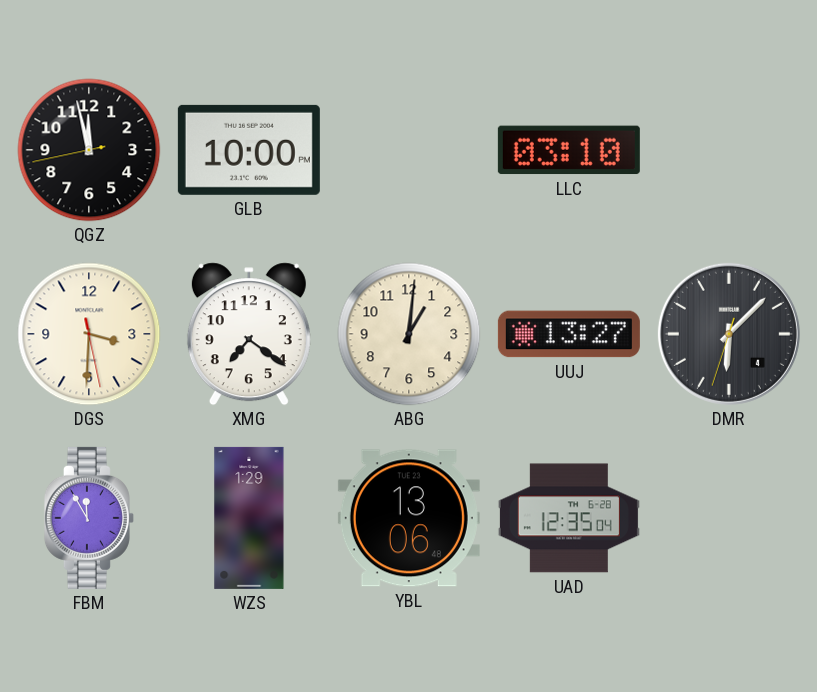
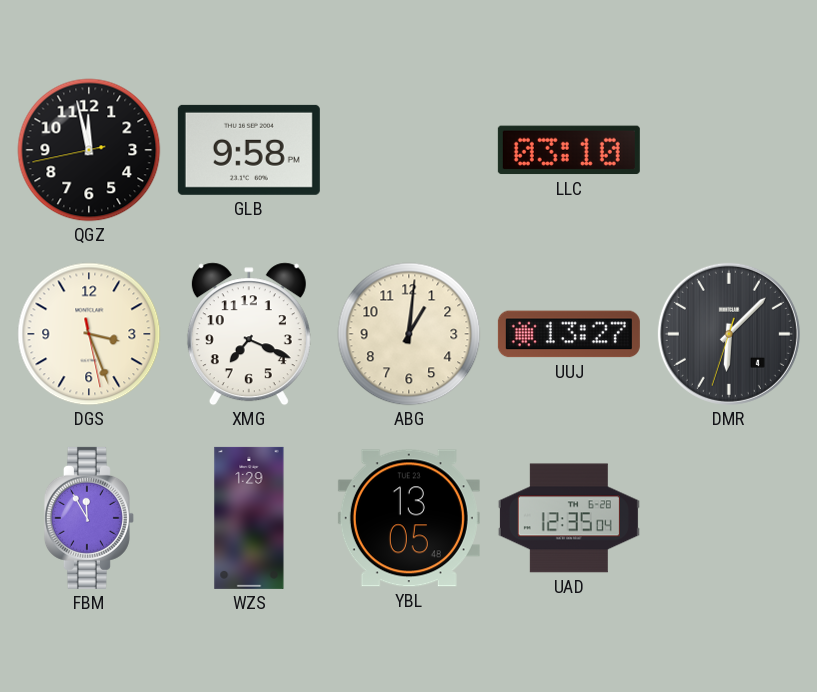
GLB: 10:00 -> 9:58 (249, 150)
DGS: 3:30 -> 3:26 (89, 334)
XMG: 7:21 -> 7:19 (249, 334)
YBL: 13:06 -> 13:05 (409, 518)
